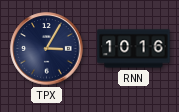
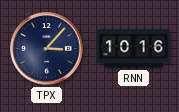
TPX: 3:05 -> 3:07 (47, 49)
